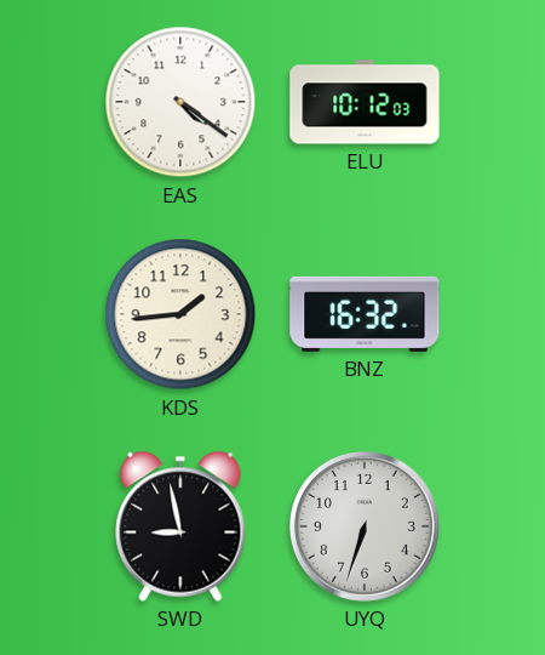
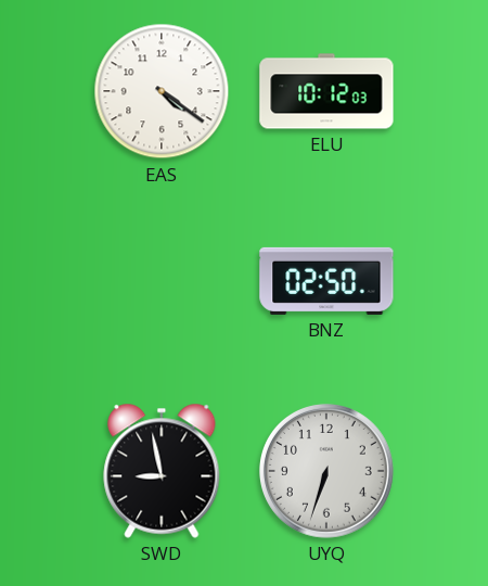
KDS: 1:44 -> none (180, 314)
BNZ: 16:32 -> 02:50 (326, 281)
